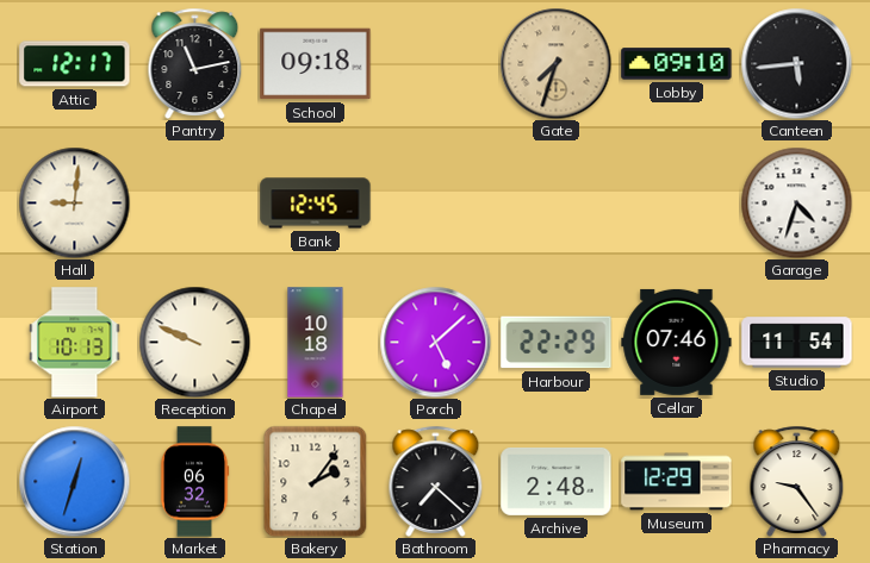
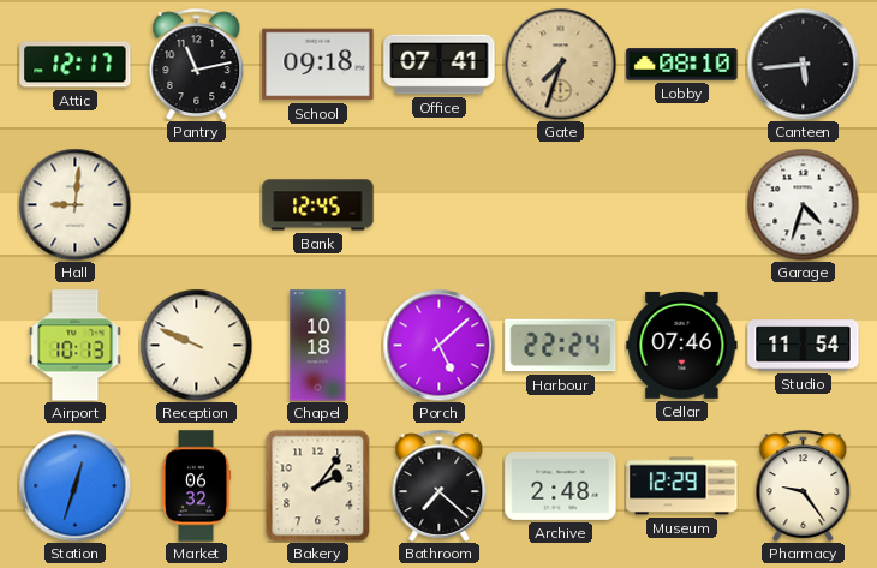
Office: none -> 07:41 (440, 65)
Lobby: 09:10 -> 08:10 (682, 65)
Harbour: 22:29 -> 22:24 (561, 346)
